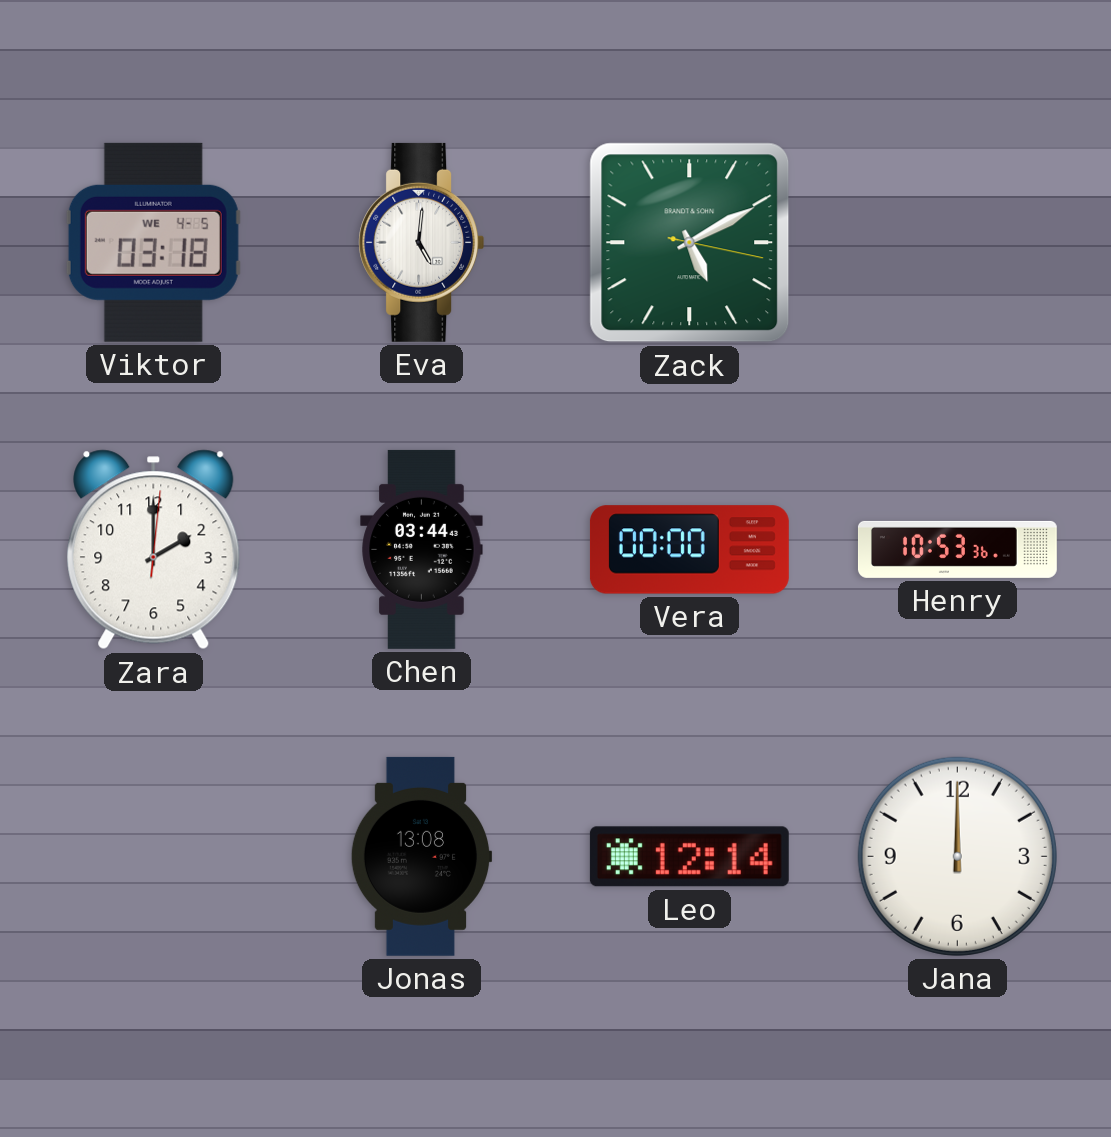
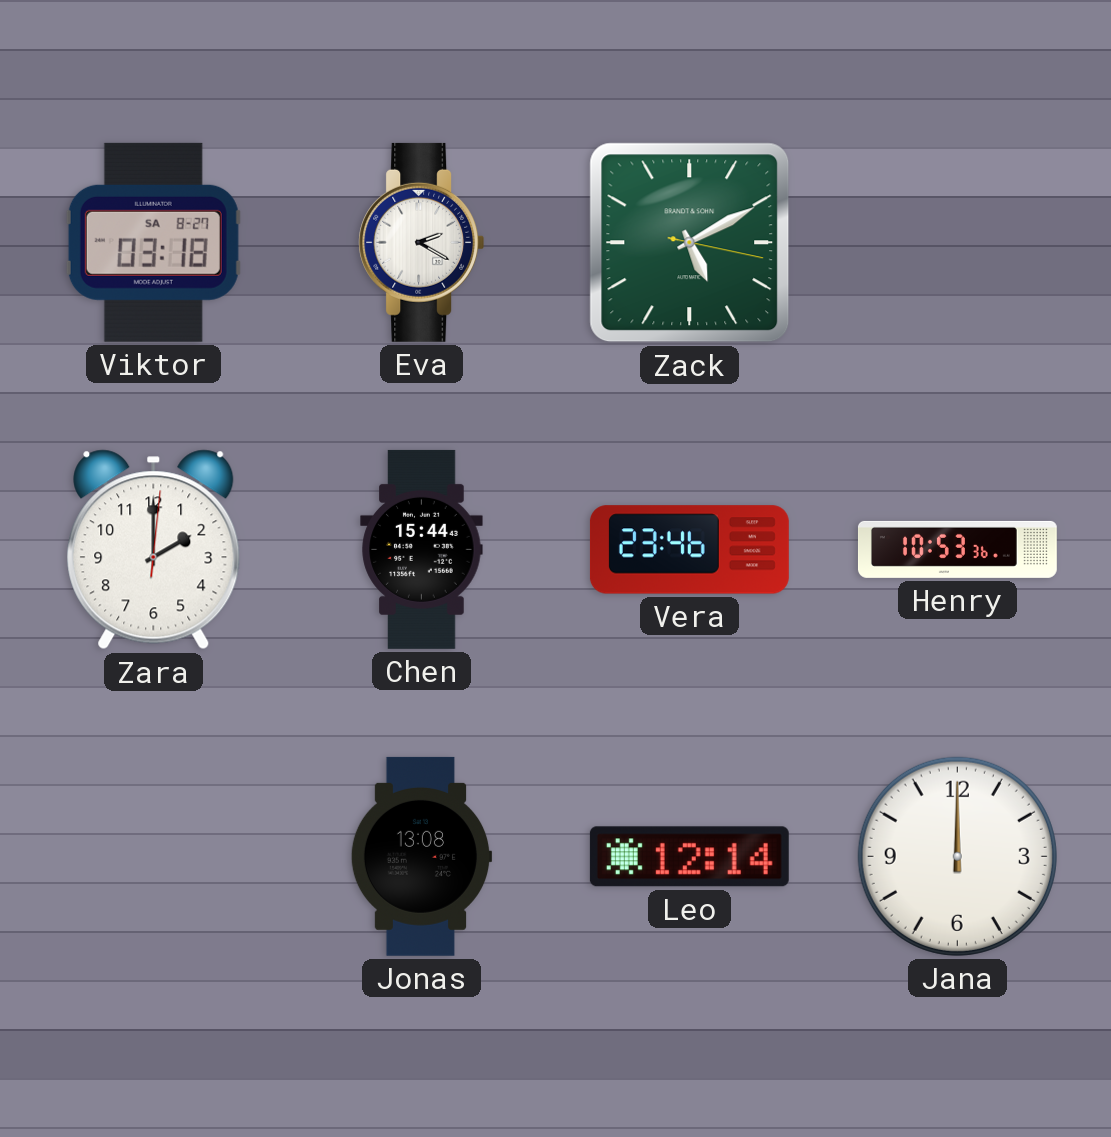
Viktor date: WE 4-5 -> SA 8-27 (153, 242)
Eva: 5:01 -> 2:20 (422, 242)
Chen: 03:44 -> 15:44 (422, 549)
Vera: 00:00 -> 23:46 (689, 550)
